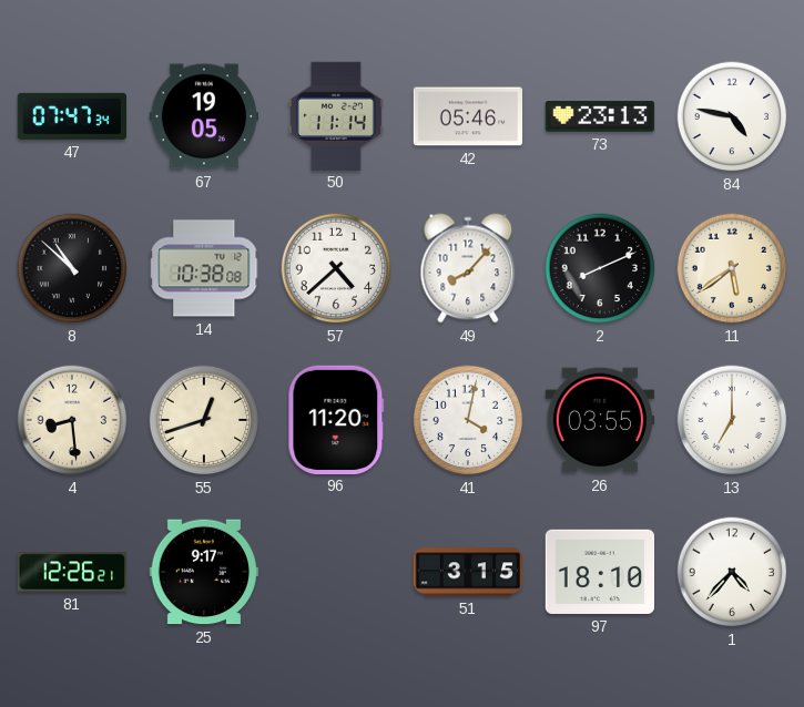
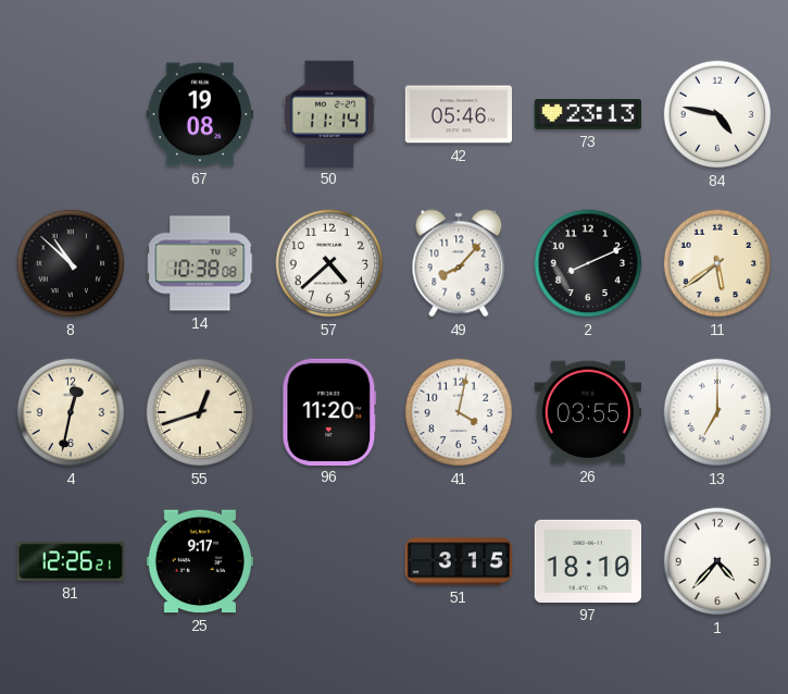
47: 07:47 -> none (71, 116)
67: 19:05 -> 19:08 (199, 114)
4: 8:29 -> 12:32 (71, 412)
